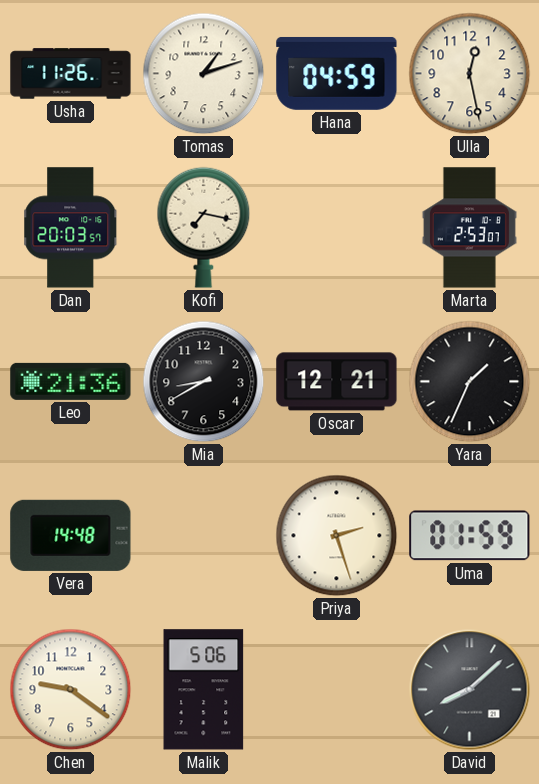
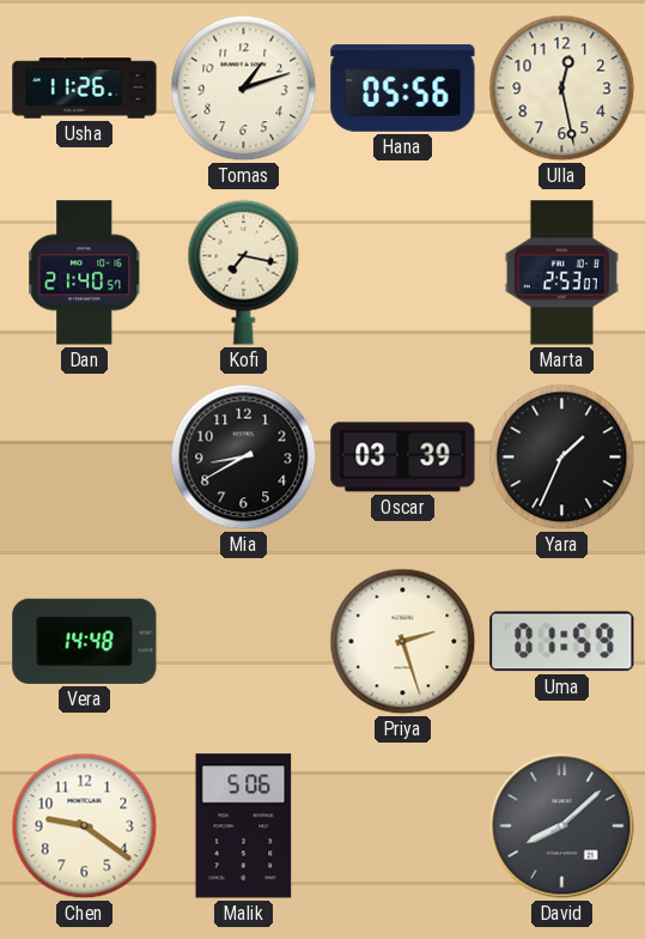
Hana: 04:59 -> 05:56 (403, 87)
Dan: 20:03 -> 21:40 (85, 273)
Leo: 21:36 -> none (71, 381)
Oscar: 12:21 -> 03:39 (403, 458)
